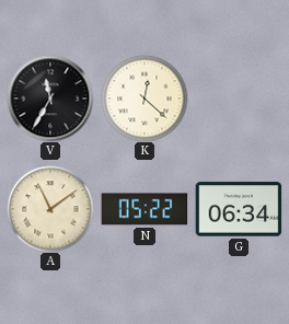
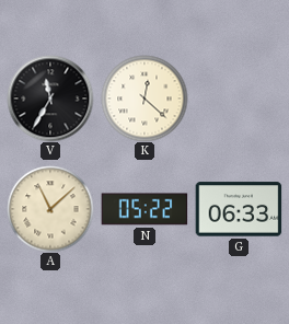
A: 11:09 -> 11:08 (50, 209)
G: 06:34 -> 06:33 (239, 209)
